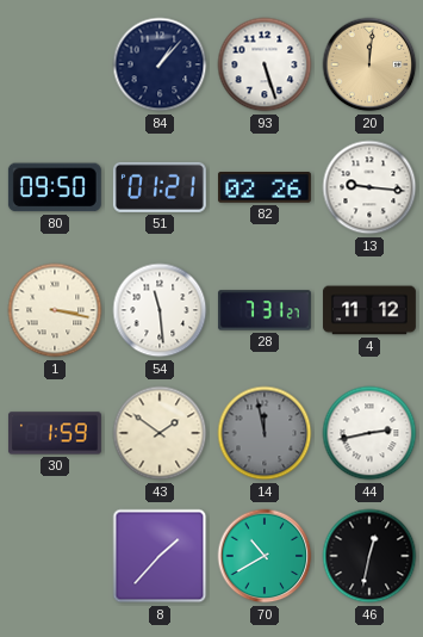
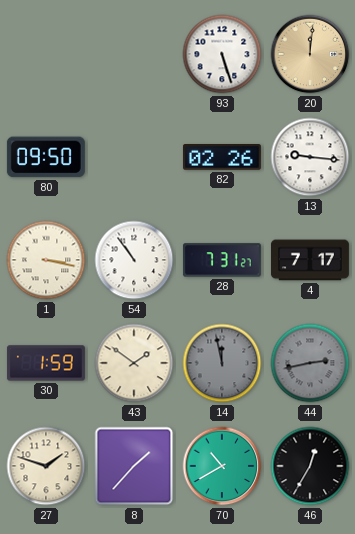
84: 1:07 -> none (160, 64)
51: 01:21 -> none (160, 187)
54: 11:29 -> 10:54 (134, 260)
4: 11:12 -> 7:17 (310, 260)
44 dial: white -> grey (310, 363)
27: none -> 1:48 (46, 466)
46: 12:32 -> 12:35 (310, 466)
